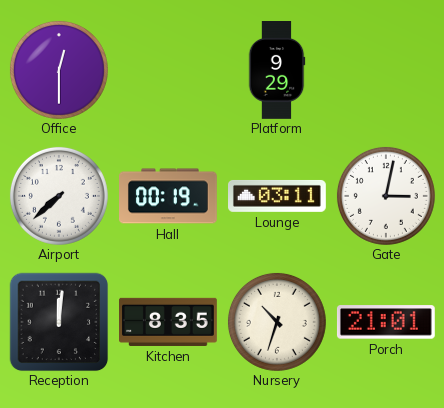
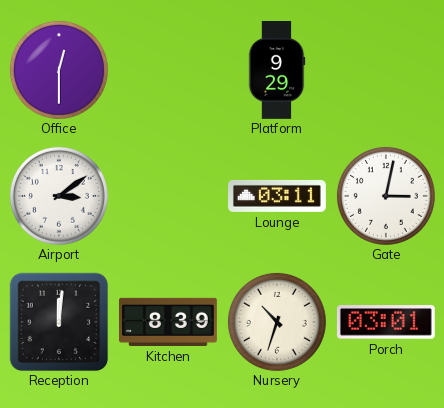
Airport: 7:38 -> 3:09 (59, 196)
Hall: 00:19 -> none (169, 196)
Kitchen: 8:35 -> 8:39 (169, 322)
Porch: 21:01 -> 03:01 (386, 322)
